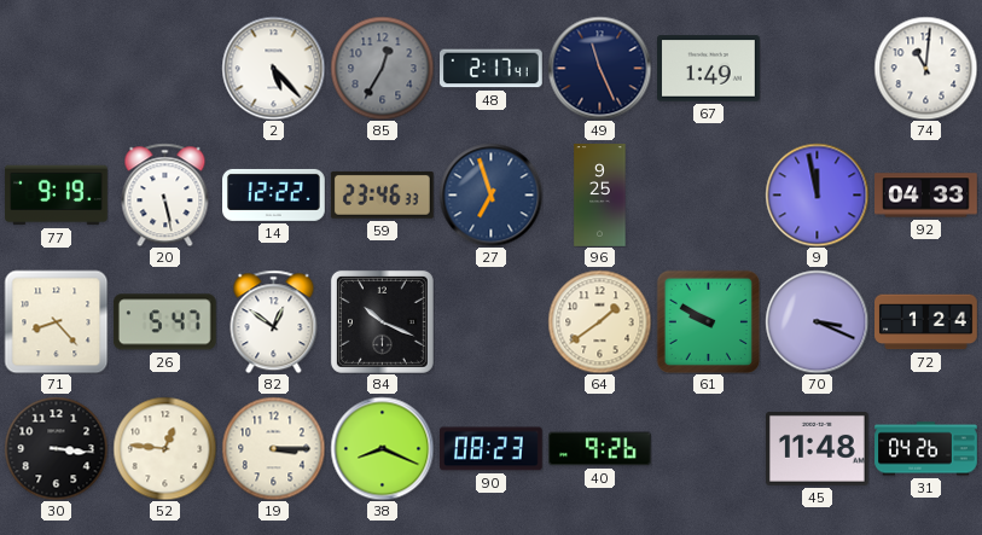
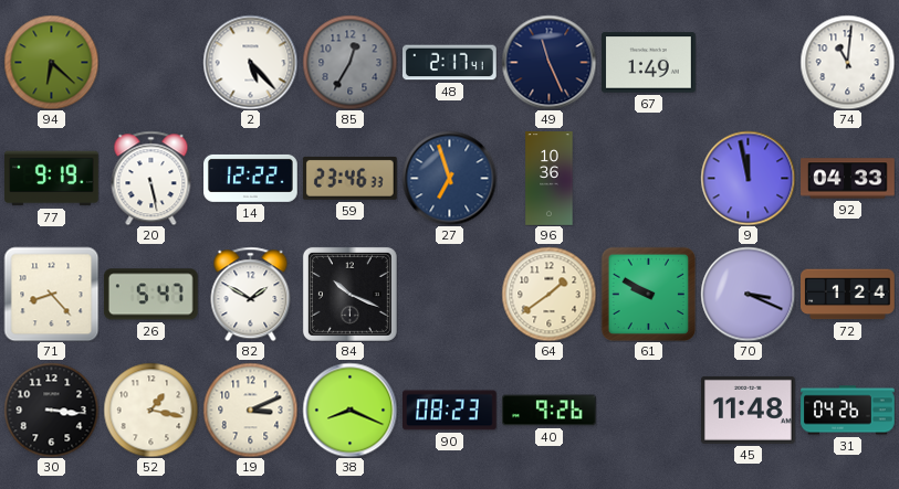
94: none -> 6:22 (51, 62)
96: 9:25 -> 10:36 (550, 179)
82: 12:51 -> 1:50 (251, 294)
52: 12:46 -> 1:17 (150, 410)
19: 3:15 -> 3:11 (250, 410)
